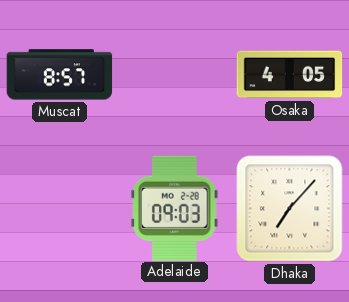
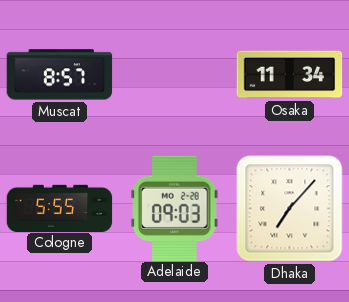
Osaka: 4:05 -> 11:34 (290, 75)
Cologne: none -> 5:55 (60, 208)
